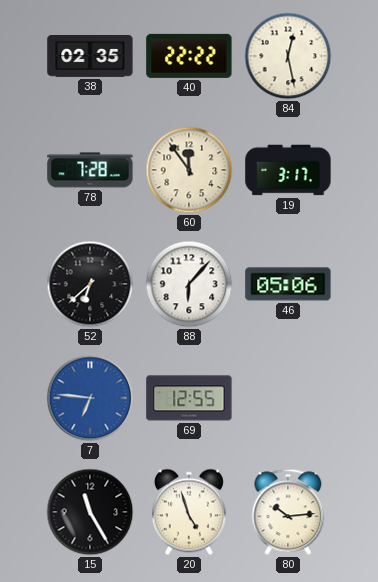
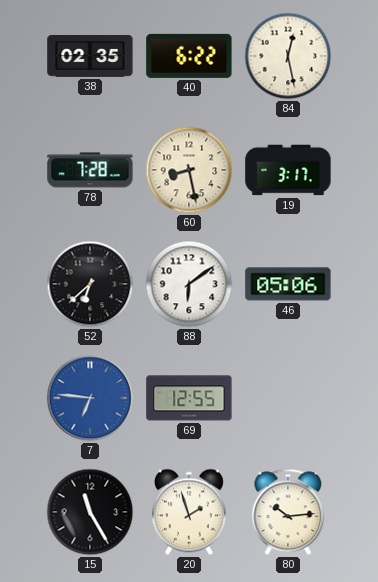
40: 22:22 -> 6:22 (189, 56)
60: 11:54 -> 8:28 (189, 170)
88: 6:07 -> 6:09 (189, 284)
20: 4:57 -> 1:57 (189, 512)
